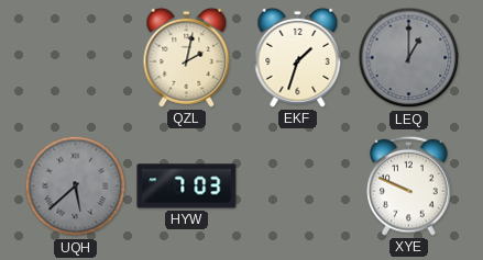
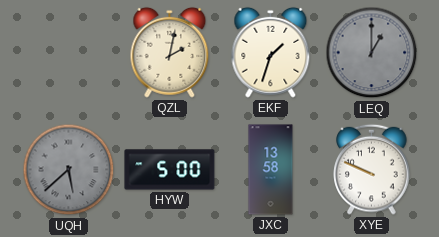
HYW: 7:03 -> 5:00 (170, 170)
JXC: none -> 13:58 (271, 170)
